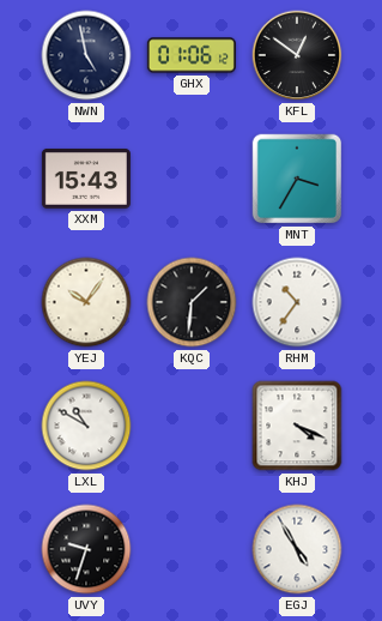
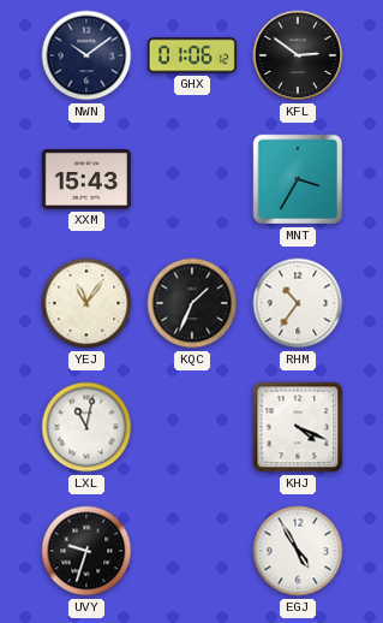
NWN: 4:58 -> 10:09 (86, 55)
KFL: 12:51 -> 2:51 (298, 55)
YEJ: 10:06 -> 11:06 (86, 303)
KQC: 1:31 -> 1:34 (192, 303)
LXL: 10:50 -> 11:02 (86, 427)
